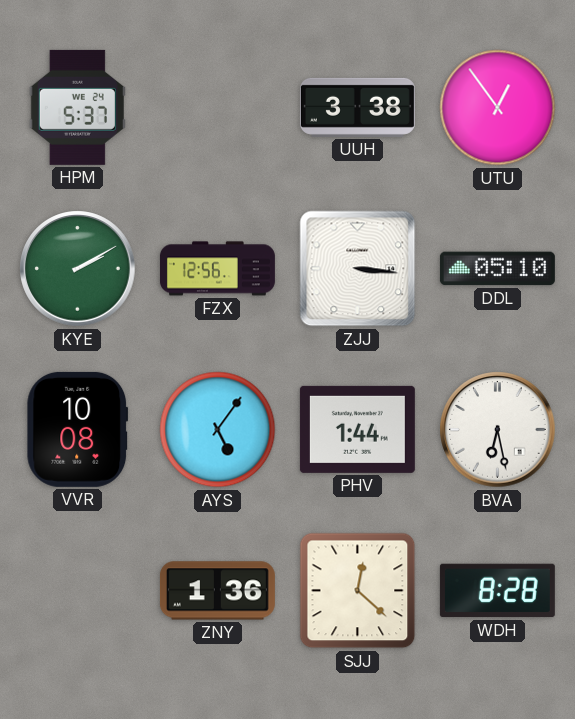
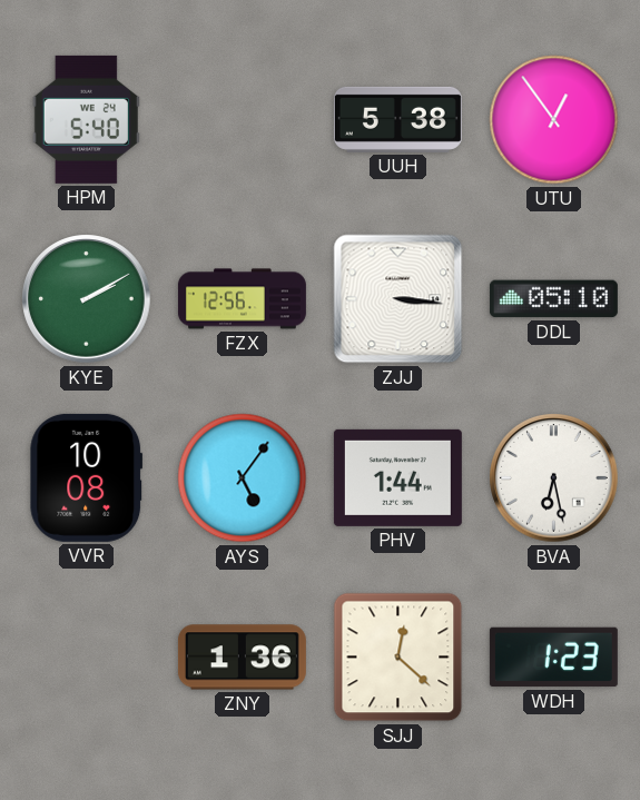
HPM: 5:37 -> 5:40 (86, 119)
UUH: 3:38 -> 5:38 (397, 119)
WDH: 8:28 -> 1:23 (553, 658)
